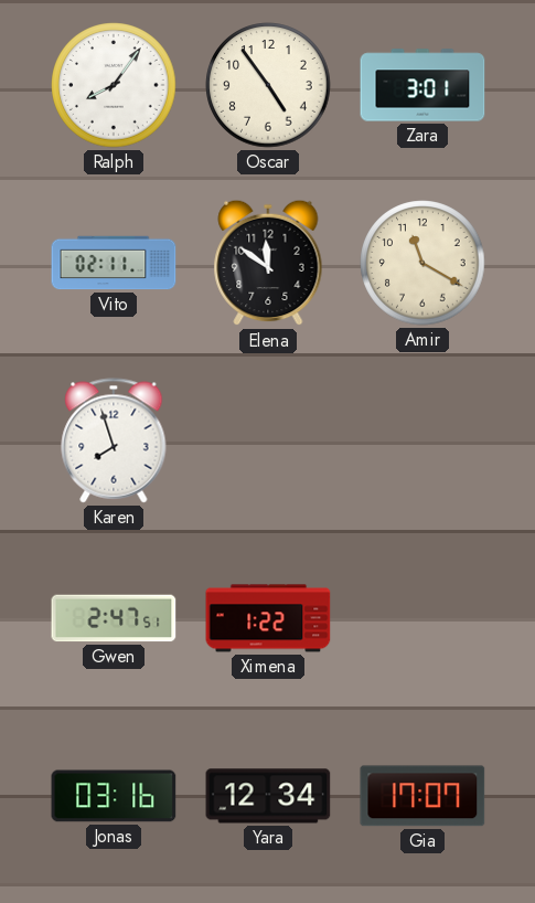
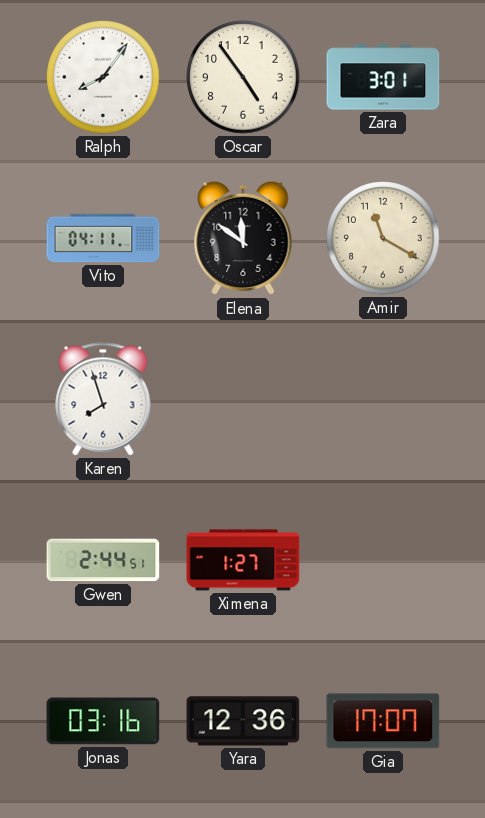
Vito: 02:11 -> 04:11 (103, 238)
Gwen: 2:47 -> 2:44 (103, 560)
Ximena: 1:22 -> 1:27 (243, 560)
Yara: 12:34 -> 12:36 (243, 721)
